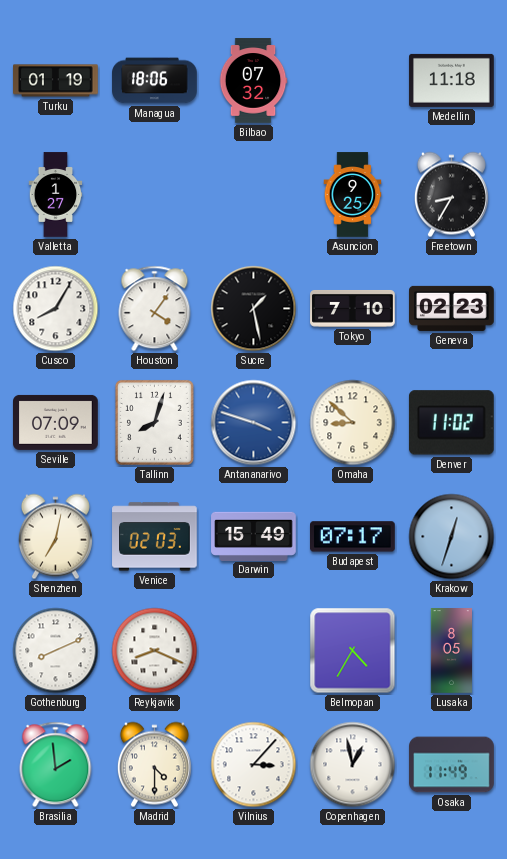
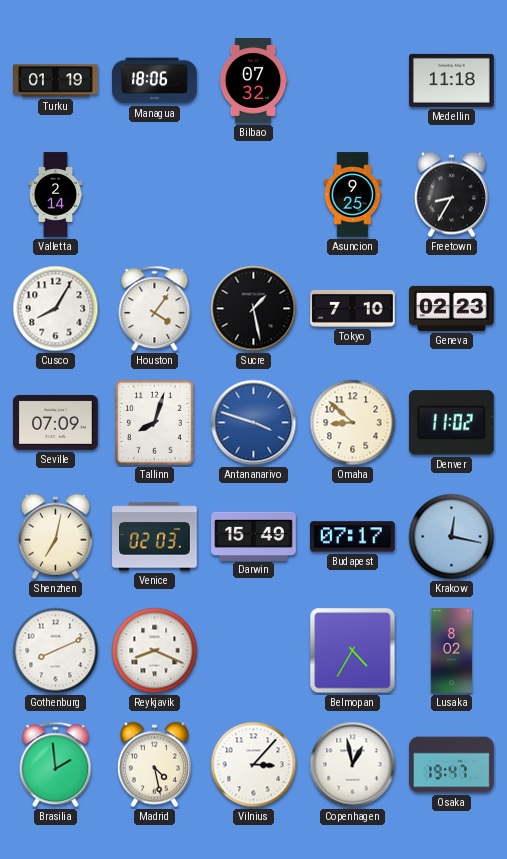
Valletta: 1:27 -> 2:14 (56, 195)
Krakow: 12:33 -> 12:17 (452, 537)
Lusaka: 8:05 -> 8:02 (451, 651)
Madrid: 4:30 -> 4:28 (154, 765)
Osaka: 11:49 -> 19:47 (452, 765)
